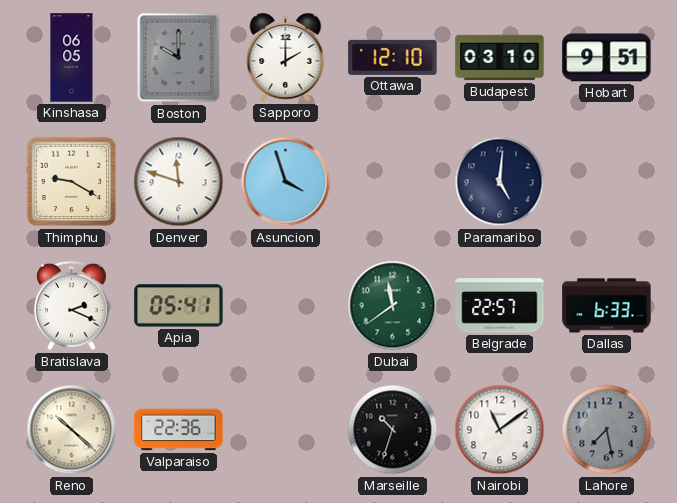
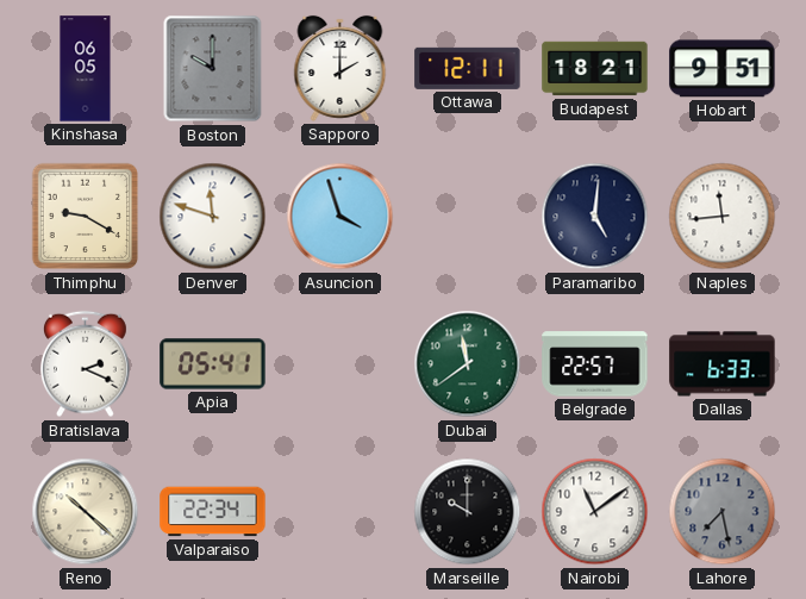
Ottawa: 12:10 -> 12:11 (468, 68)
Budapest: 03:10 -> 18:21 (595, 69)
Naples: none -> 11:44 (723, 217)
Valparaiso: 22:36 -> 22:34 (213, 512)
Marseille: 10:33 -> 10:00 (468, 512)
